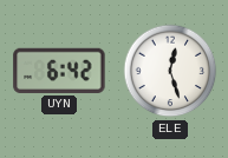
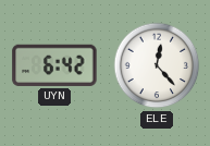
ELE: 12:27 -> 12:23 (157, 65)
